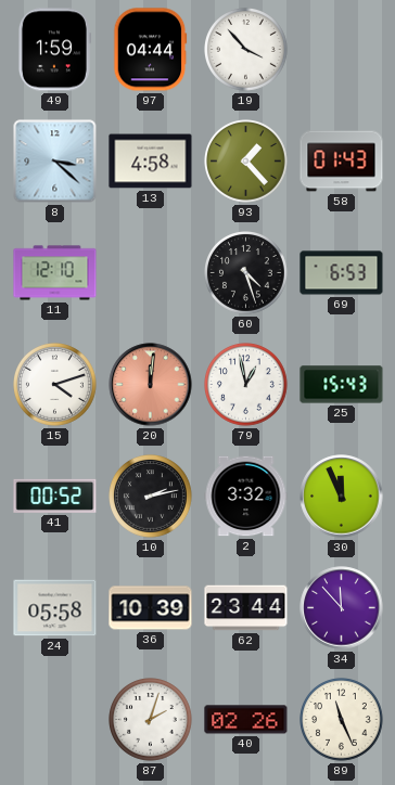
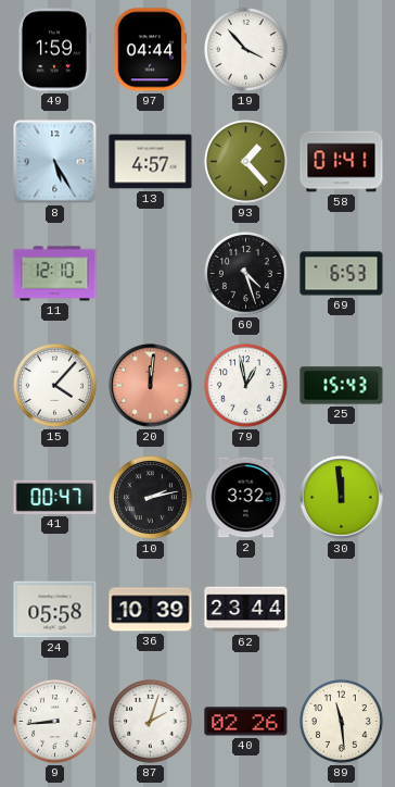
8: 3:22 -> 5:25 (55, 162)
13: 4:58 -> 4:57 (151, 162)
58: 01:43 -> 01:41 (342, 162)
15: 4:12 -> 4:07 (55, 386)
41: 00:52 -> 00:47 (55, 497)
30: 11:56 -> 11:59 (342, 498)
34: 11:53 -> none (342, 608)
9: none -> 8:44 (55, 722)
89: 11:26 -> 11:29 (342, 722)
